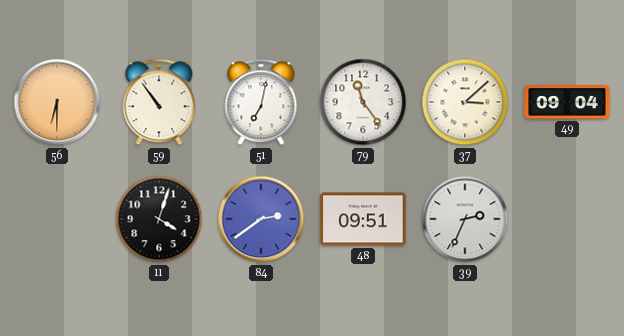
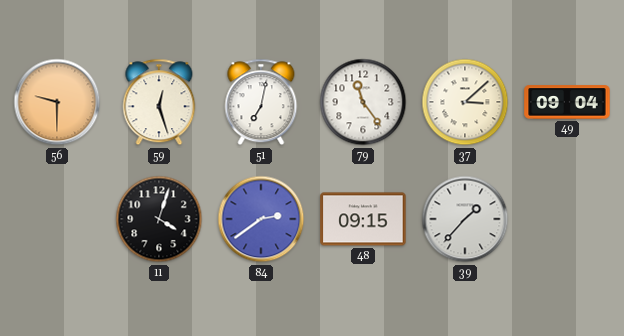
56: 6:30 -> 9:30 (57, 102)
59: 10:54 -> 12:27 (159, 102)
48: 09:51 -> 09:15 (363, 219)
39: 2:34 -> 1:37 (465, 219)
